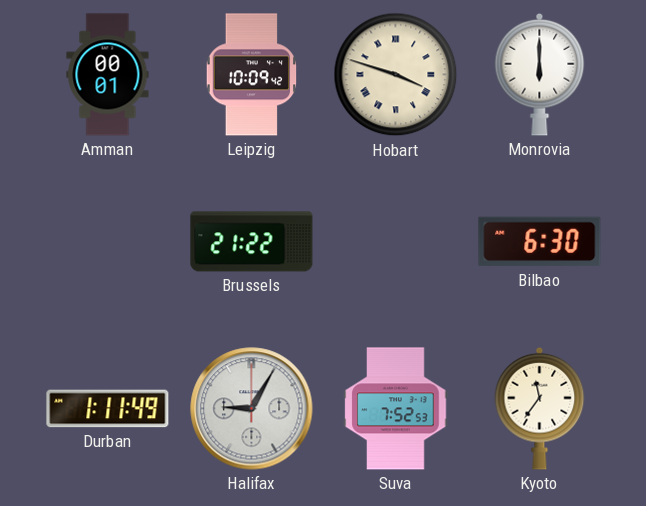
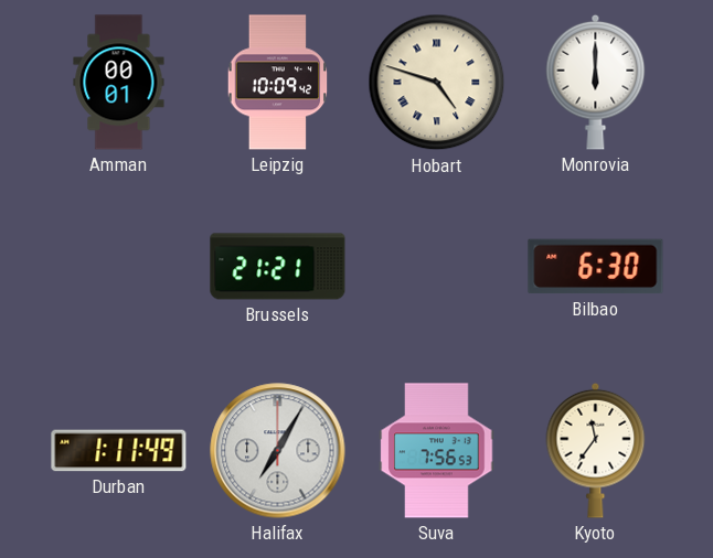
Hobart: 3:48 -> 4:48 (437, 83)
Brussels: 21:22 -> 21:21 (278, 267)
Halifax: 9:05 -> 7:05 (278, 451)
Suva: 7:52 -> 7:56 (437, 451)
